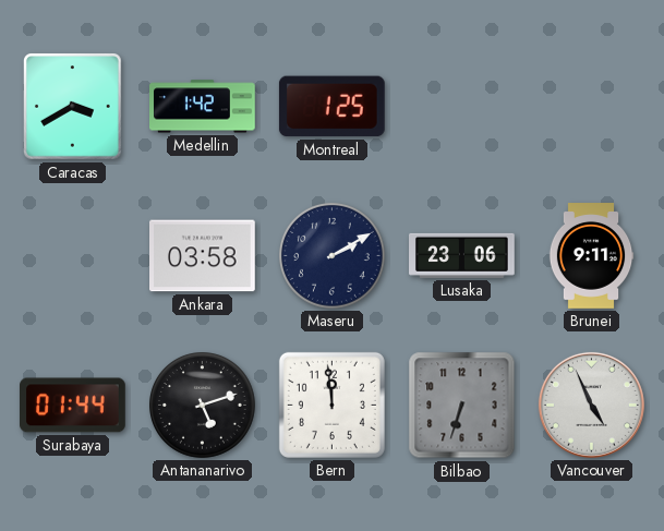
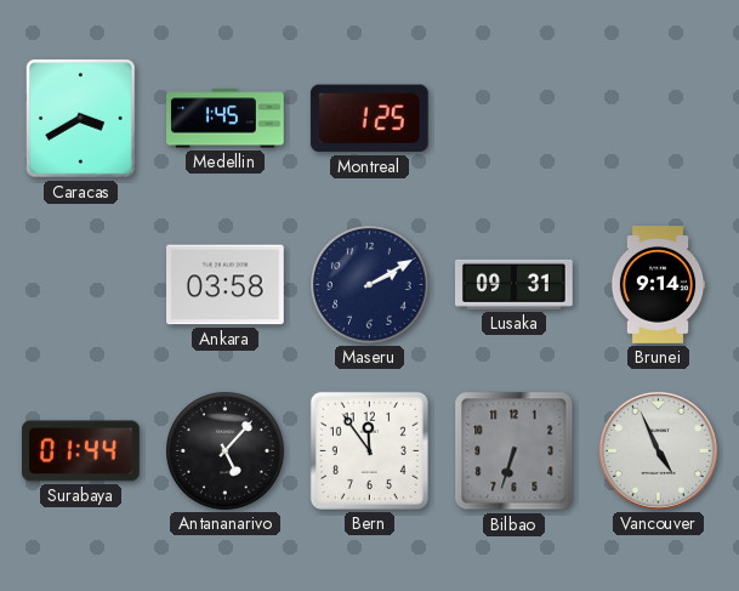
Medellin: 1:42 -> 1:45 (226, 119)
Lusaka: 23:06 -> 09:31 (515, 284)
Brunei: 9:11 -> 9:14 (658, 285)
Antananarivo: 5:12 -> 5:07 (226, 451)
Bern: 11:59 -> 11:54 (369, 450)
